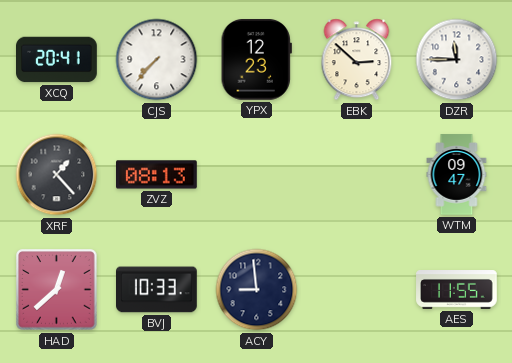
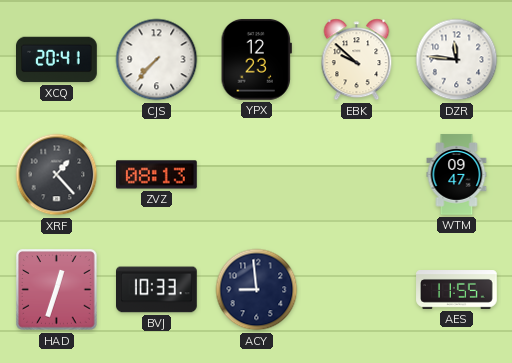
EBK: 2:52 -> 9:52 (357, 60)
DZR: 11:45 -> 11:46 (457, 60)
HAD: 12:38 -> 12:33 (57, 290)
